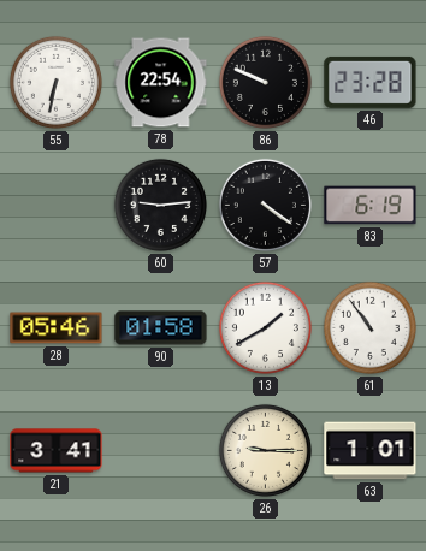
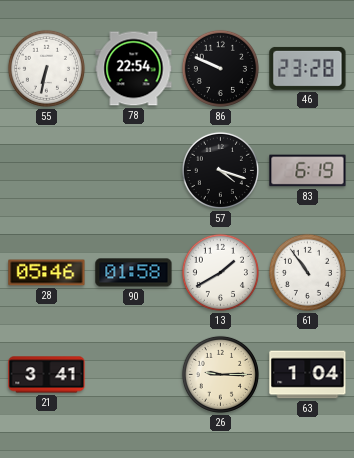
60: 9:14 -> none (160, 205)
57: 4:21 -> 4:18 (220, 170)
63: 1:01 -> 1:04 (308, 375)
